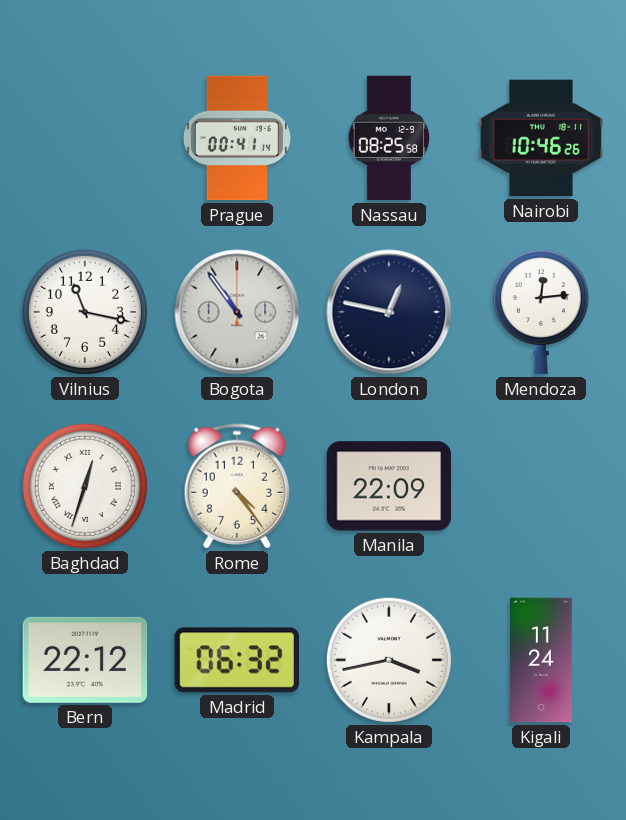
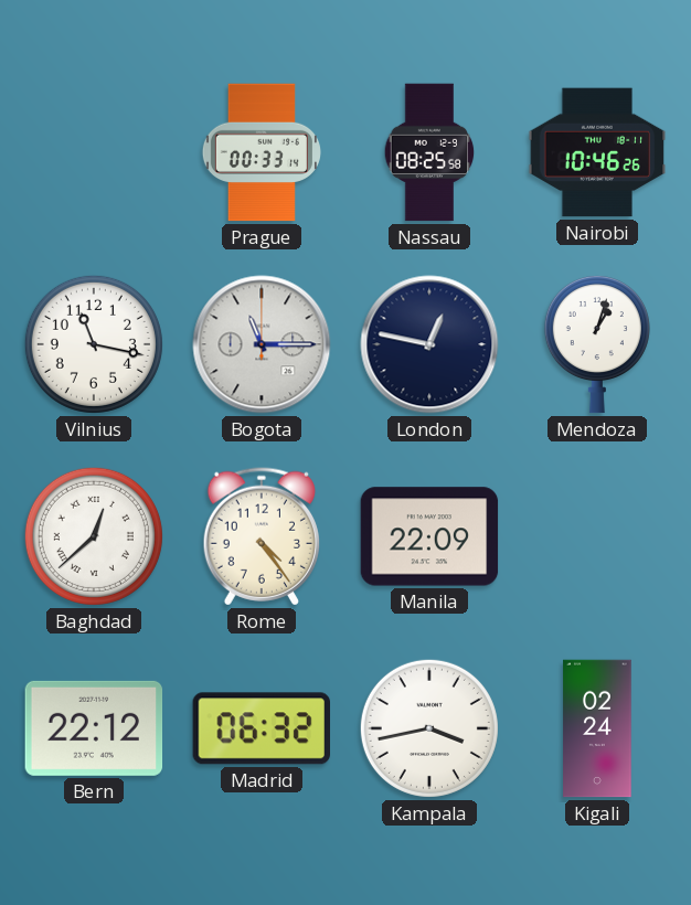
Prague: 00:41 -> 00:33 (262, 152)
Bogota: 10:54 -> 11:15 (262, 344)
Mendoza: 12:14 -> 1:03 (597, 344)
Baghdad: 12:33 -> 12:38 (94, 536)
Kigali: 11:24 -> 02:24 (597, 728)
